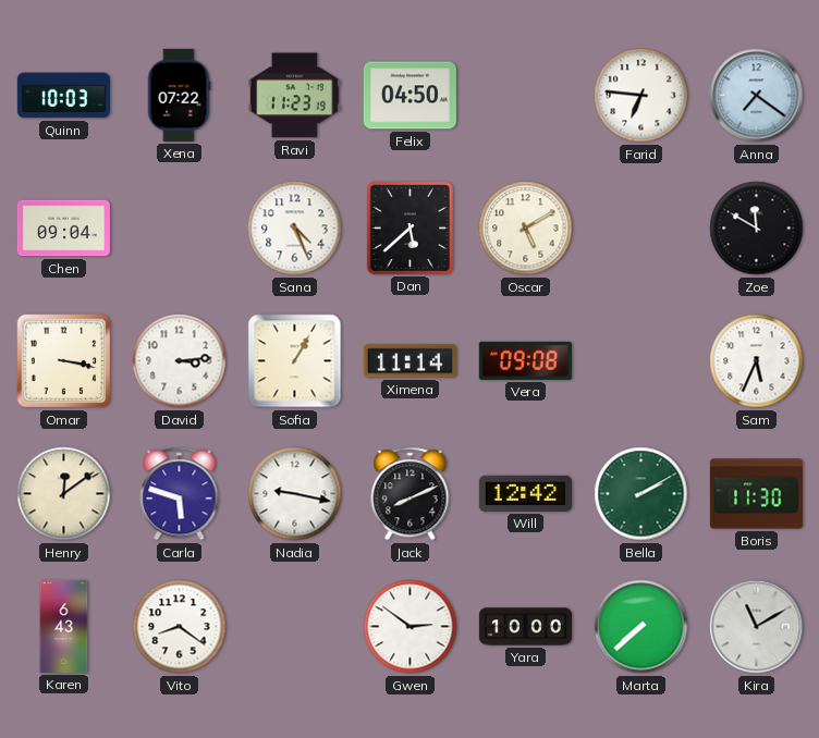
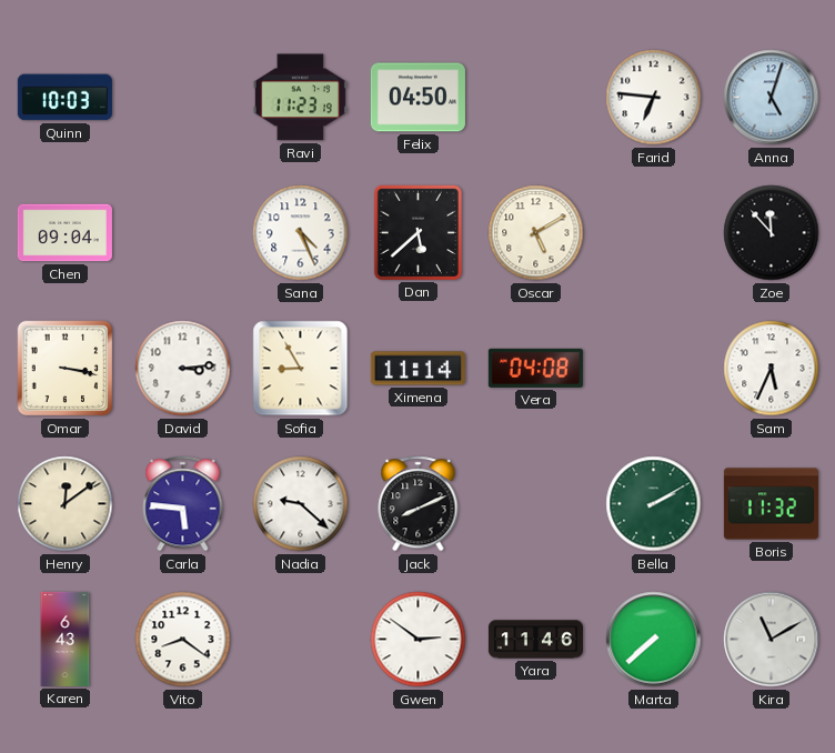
Xena: 07:22 -> none (179, 95)
Anna: 7:21 -> 5:03 (772, 98)
Zoe: 11:50 -> 11:53 (772, 233)
Sofia: 1:05 -> 8:55 (301, 369)
Vera: 09:08 -> 04:08 (535, 368)
Carla: 5:48 -> 5:46 (183, 504)
Nadia: 9:17 -> 9:22 (301, 504)
Will: 12:42 -> none (525, 493)
Boris: 11:30 -> 11:32 (771, 504)
Yara: 10:00 -> 11:46 (535, 640)
